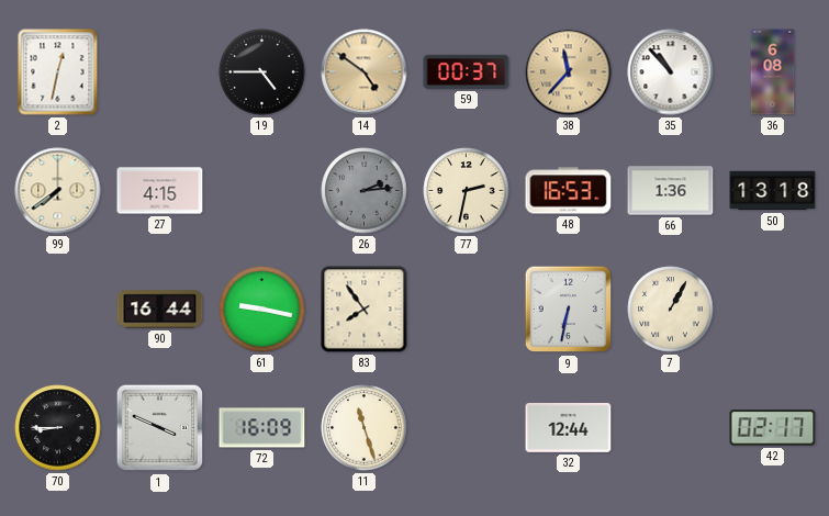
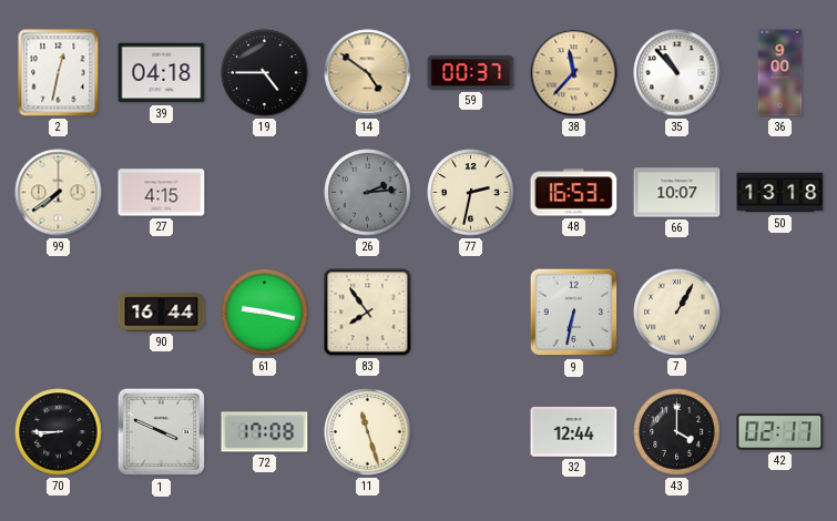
39: none -> 04:18 (162, 73)
36: 6:08 -> 9:00 (780, 73)
66: 1:36 -> 10:07 (677, 193)
72: 16:09 -> 17:08 (265, 432)
43: none -> 4:00 (677, 432)
